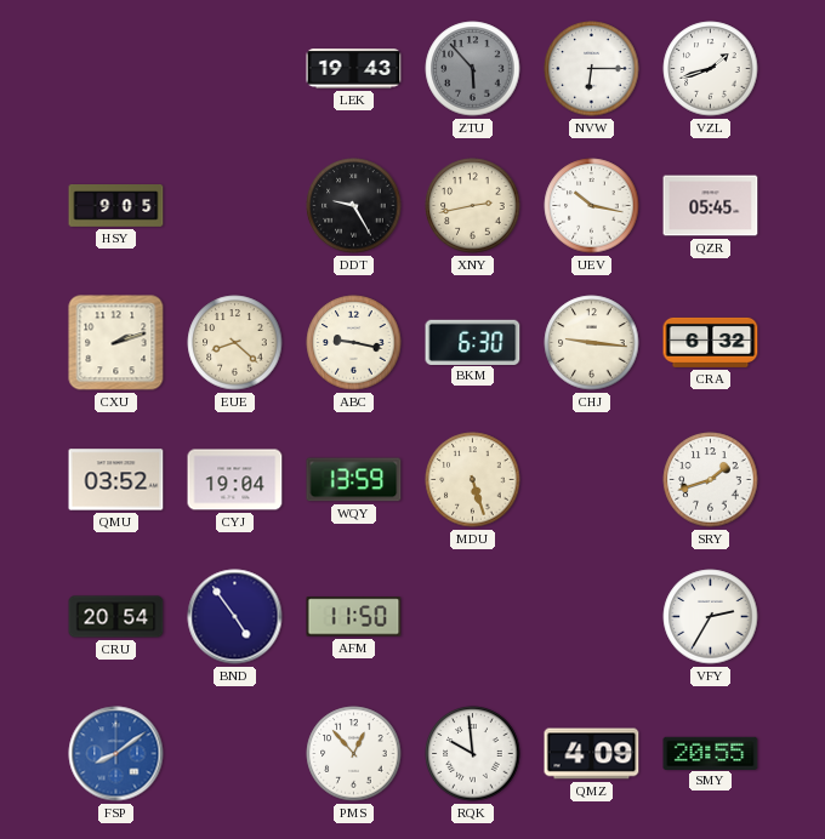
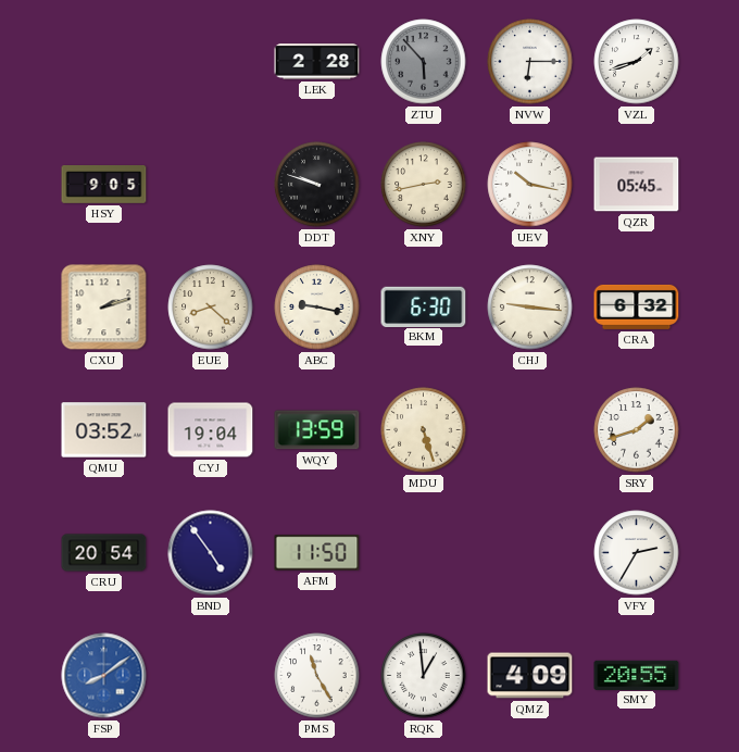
LEK: 19:43 -> 2:28 (317, 62)
DDT: 9:25 -> 9:48 (317, 185)
PMS: 12:53 -> 11:25 (317, 676)
RQK: 9:59 -> 12:59 (424, 676)
